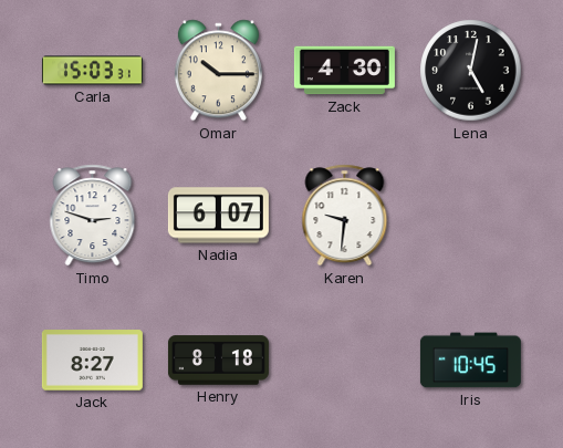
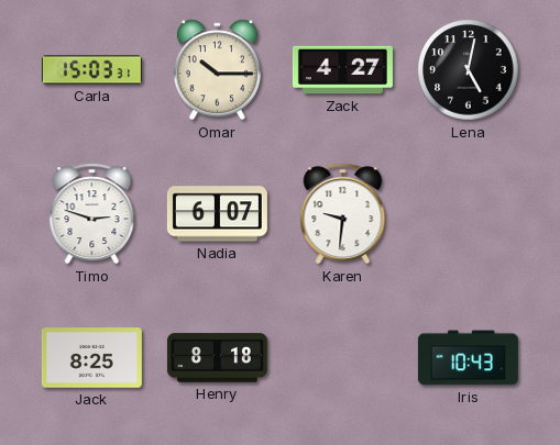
Zack: 4:30 -> 4:27 (342, 70)
Jack: 8:27 -> 8:25 (91, 358)
Iris: 10:45 -> 10:43 (468, 358)
